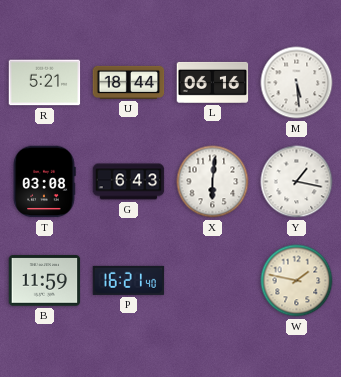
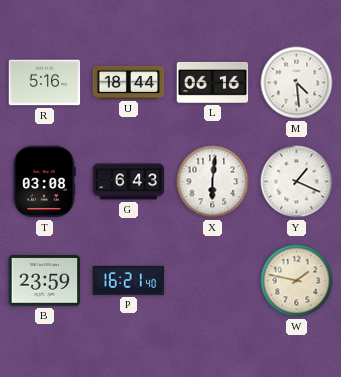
R: 5:21 -> 5:16 (45, 83)
M: 5:29 -> 4:29 (297, 83)
Y: 1:17 -> 1:19 (297, 182)
B: 11:59 -> 23:59 (45, 281)
